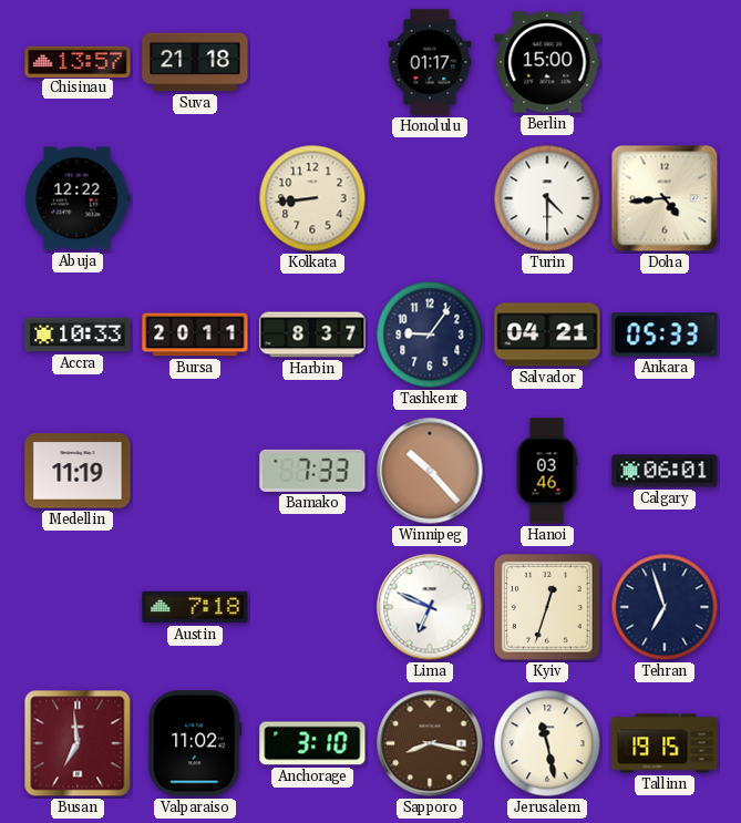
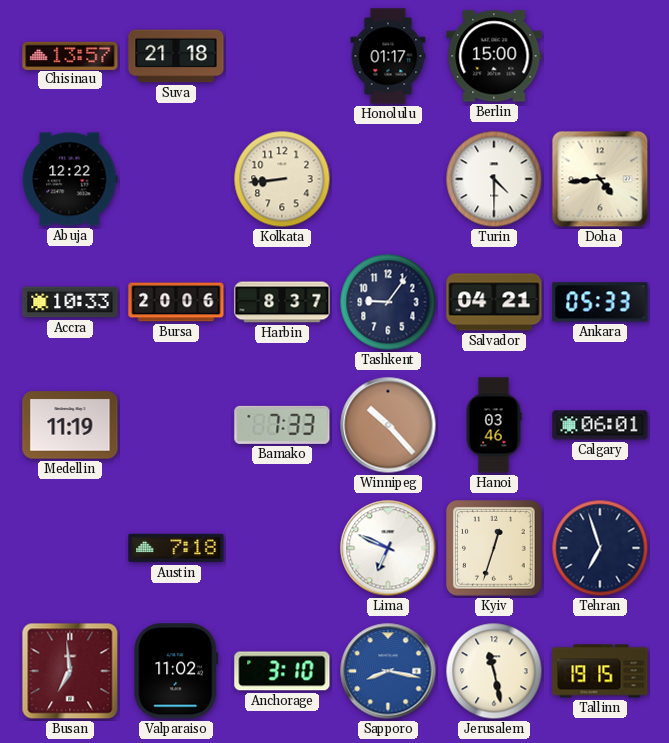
Bursa: 20:11 -> 20:06 (176, 302)
Sapporo dial: brown -> blue (388, 671)
